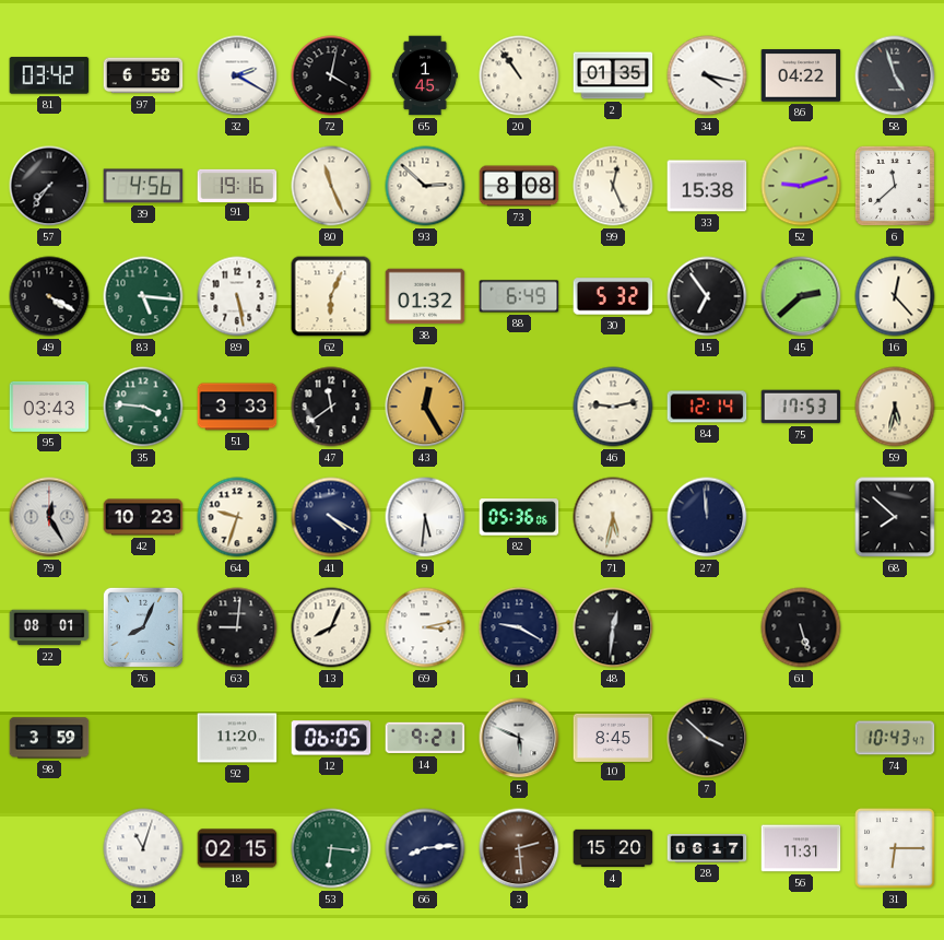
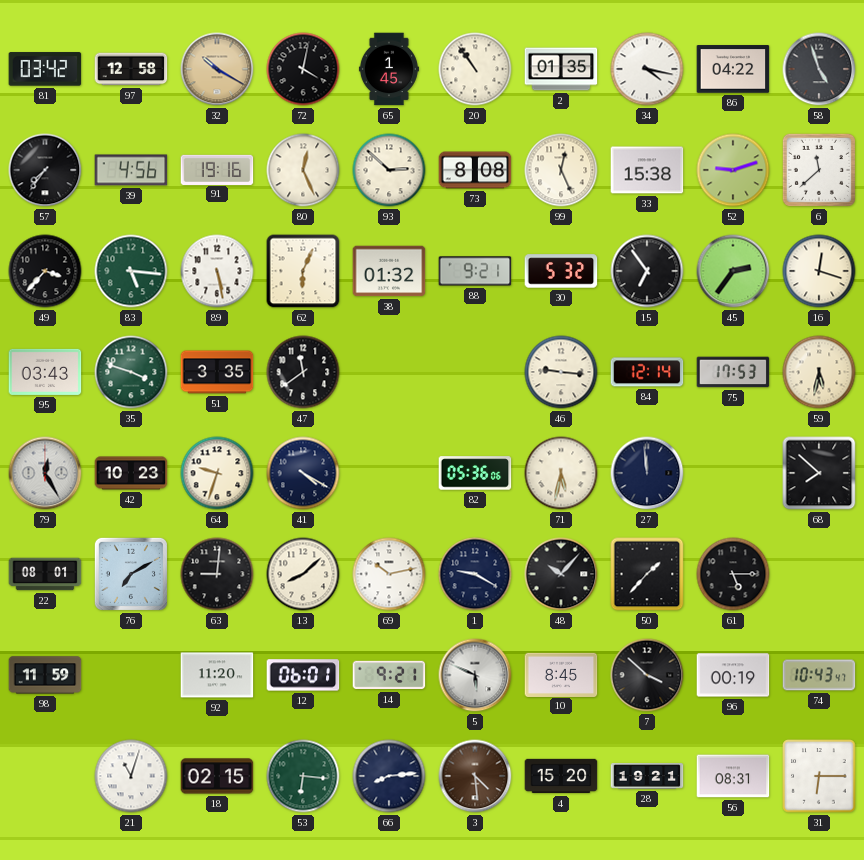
97: 6:58 -> 12:58 (131, 69)
32: 2:20 -> 10:20 (217, 69)
32 dial: white -> champagne (217, 69)
80: 11:26 -> 12:26 (303, 170)
49: 4:20 -> 3:37 (45, 271)
88: 6:49 -> 9:21 (475, 271)
45: 2:38 -> 2:36 (733, 271)
16: 12:23 -> 12:18 (819, 271)
35: 3:46 -> 3:48 (131, 372)
51: 3:33 -> 3:35 (217, 372)
43: 12:25 -> none (425, 407)
46: 9:13 -> 9:16 (561, 372)
9: 5:31 -> none (425, 517)
76: 8:04 -> 7:10 (131, 574)
13: 8:04 -> 8:08 (303, 574)
69: 3:13 -> 10:13 (389, 574)
48: 12:31 -> 10:07 (561, 574)
50: none -> 1:37 (647, 574)
61: 5:27 -> 5:15 (733, 574)
98: 3:59 -> 11:59 (45, 675)
12: 06:05 -> 06:01 (303, 675)
96: none -> 00:19 (733, 675)
3: 2:29 -> 4:29 (475, 776)
28: 06:17 -> 19:21 (647, 776)
56: 11:31 -> 08:31 (733, 776)
